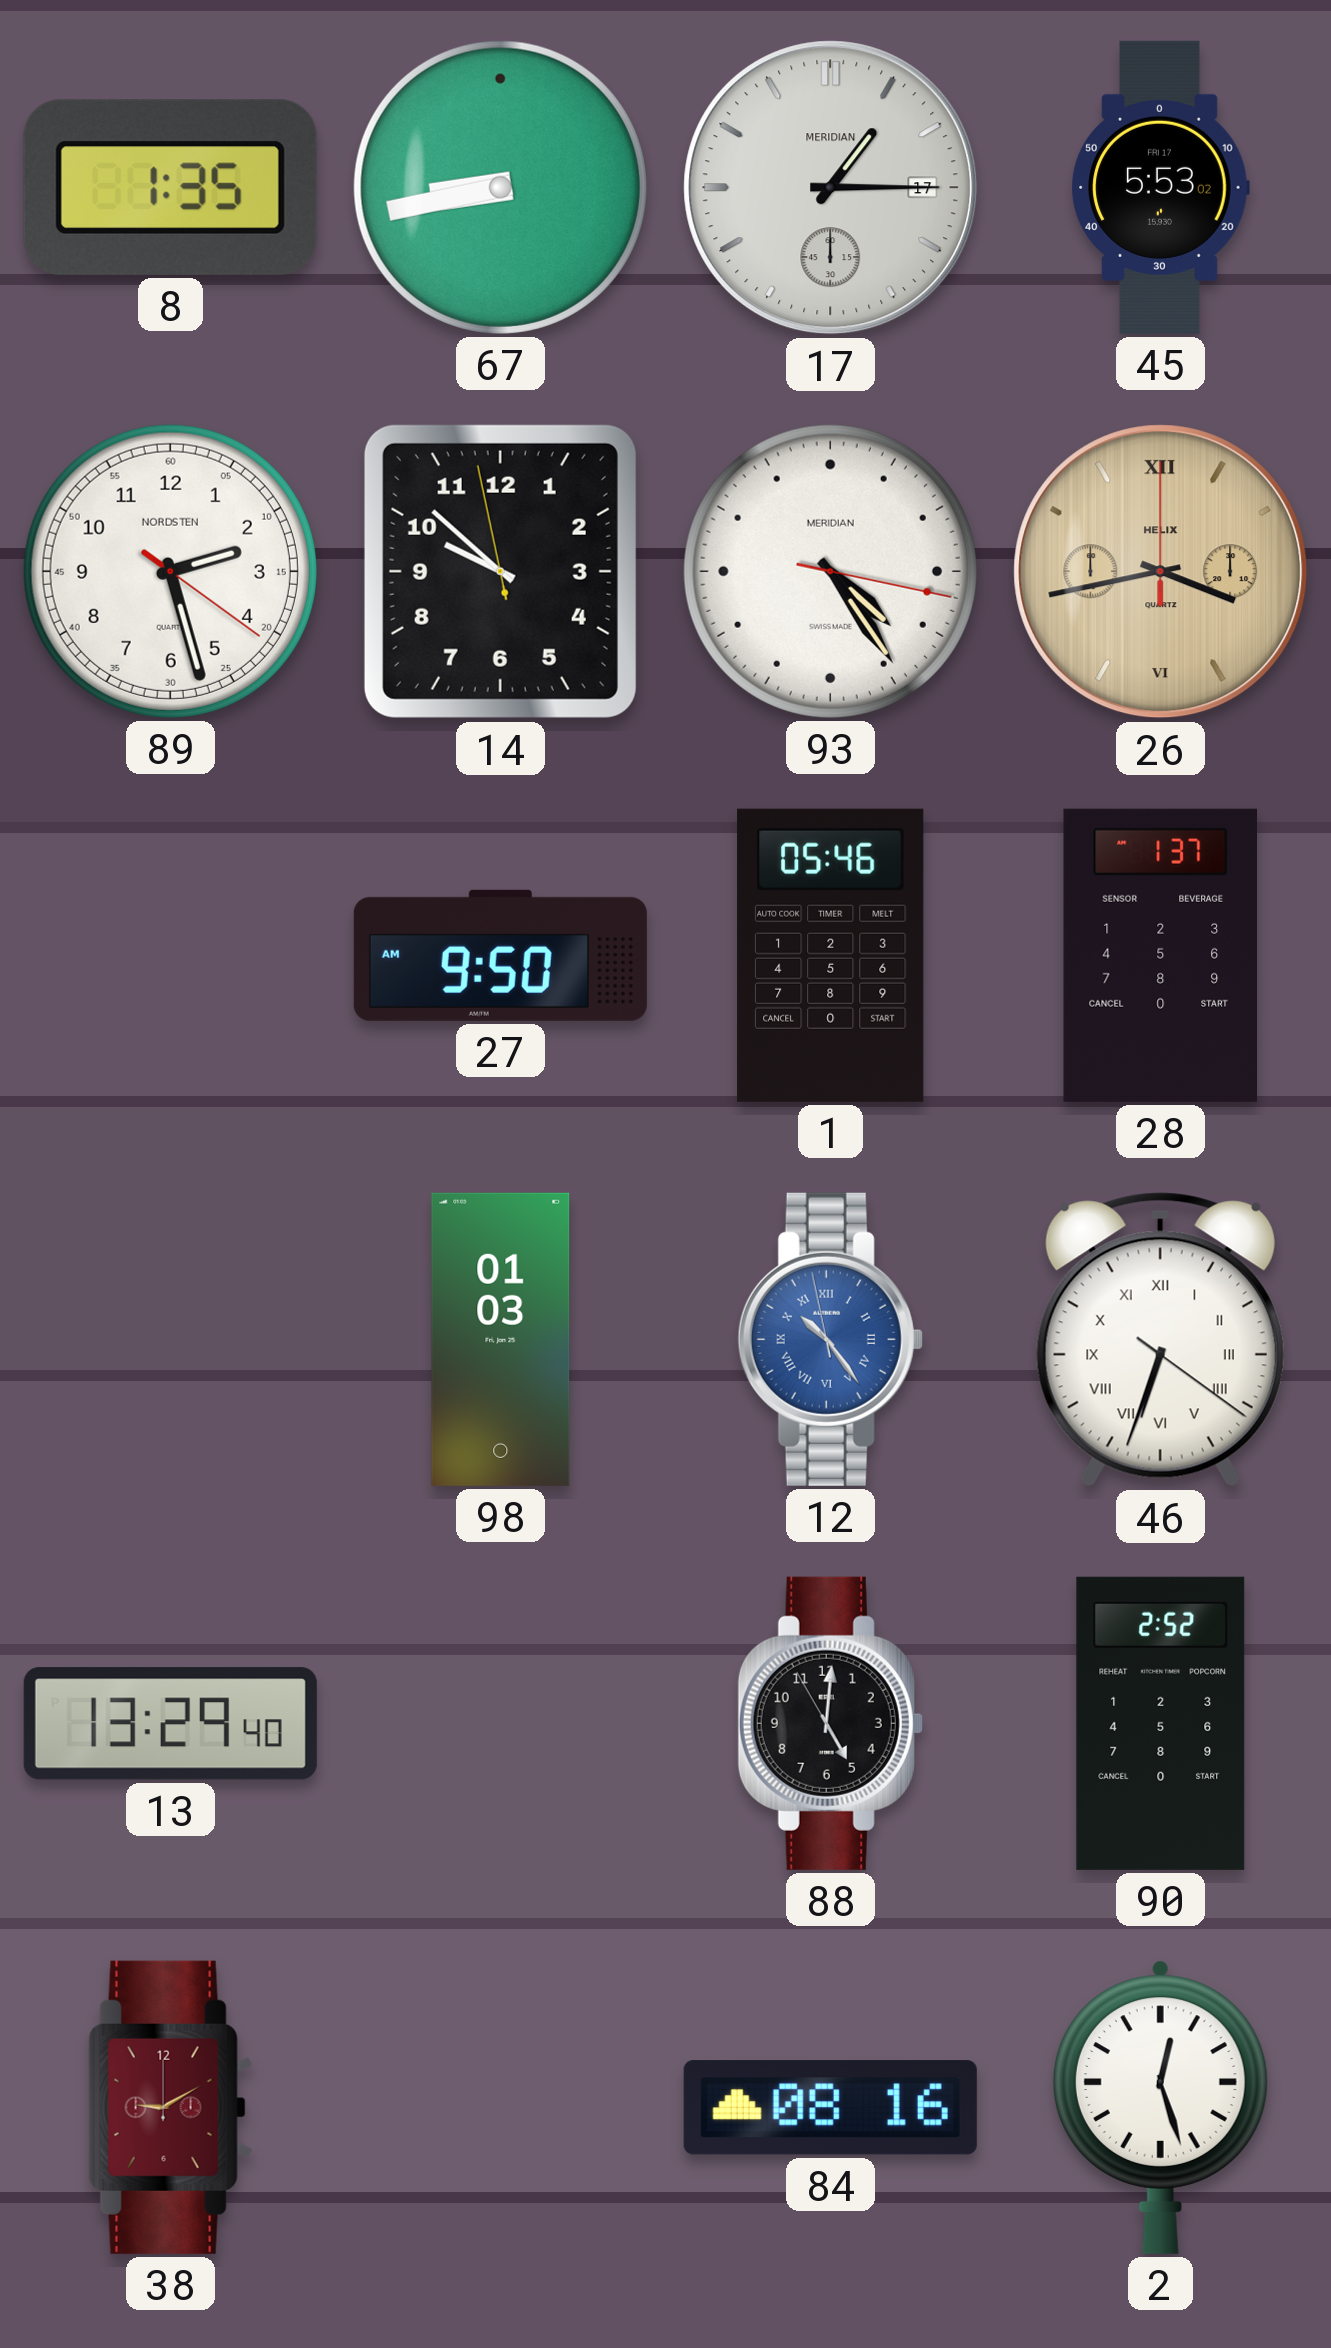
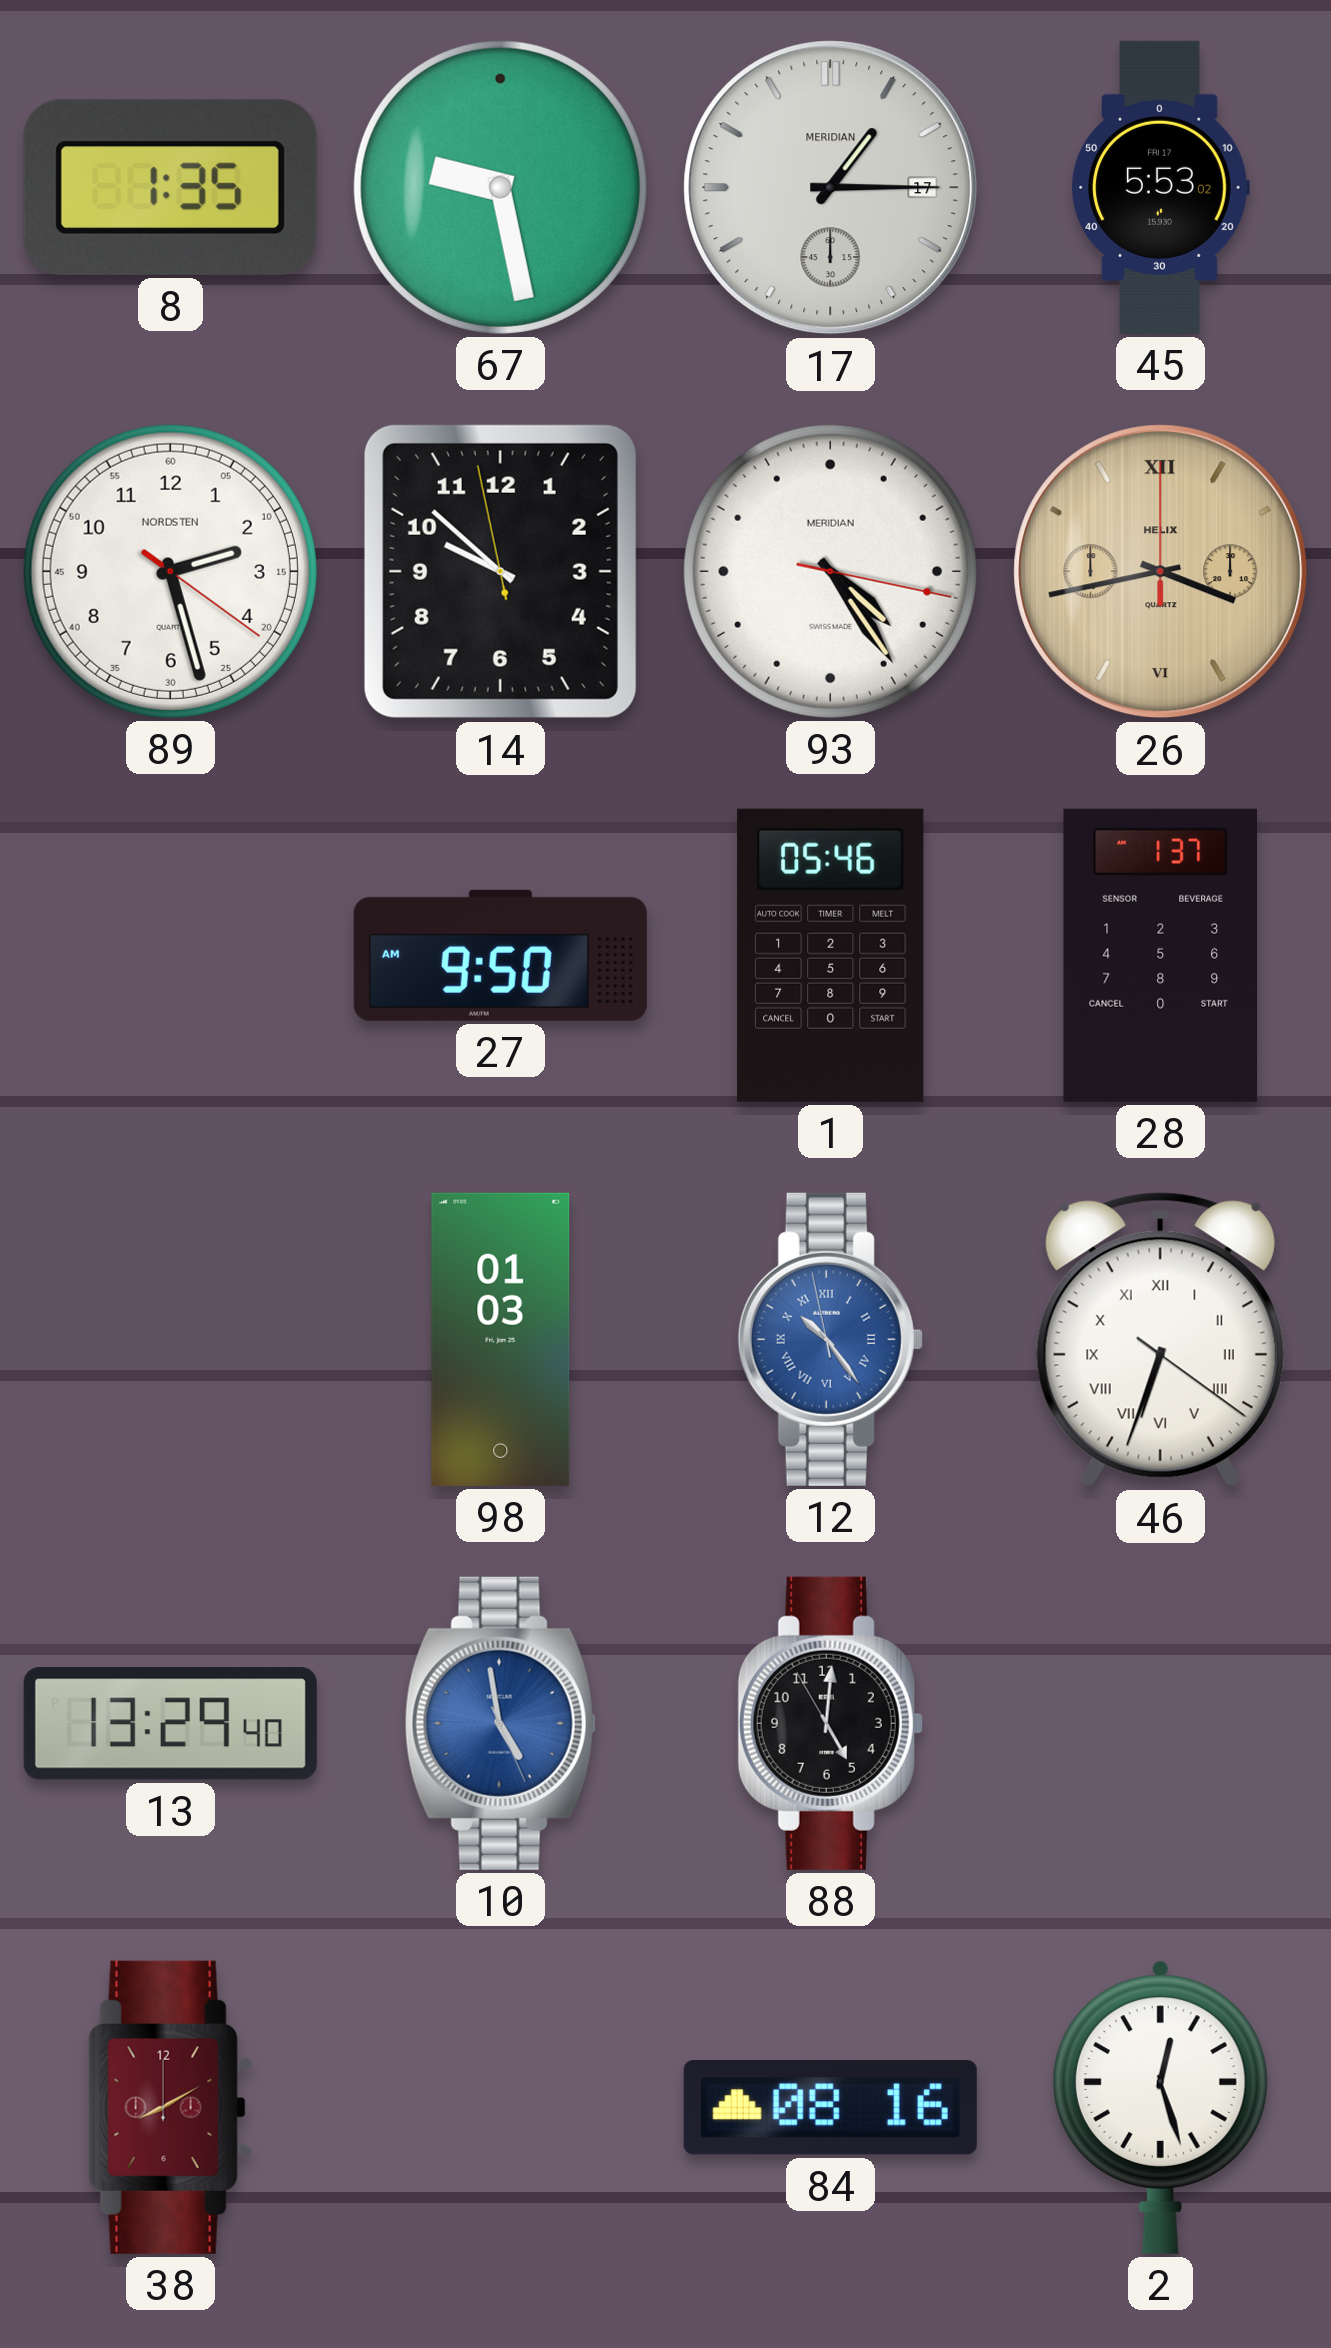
67: 8:43 -> 9:28 (500, 187)
10: none -> 4:58 (500, 1723)
90: 2:52 -> none (1161, 1723)
38: 9:10 -> 8:10 (171, 2107)
